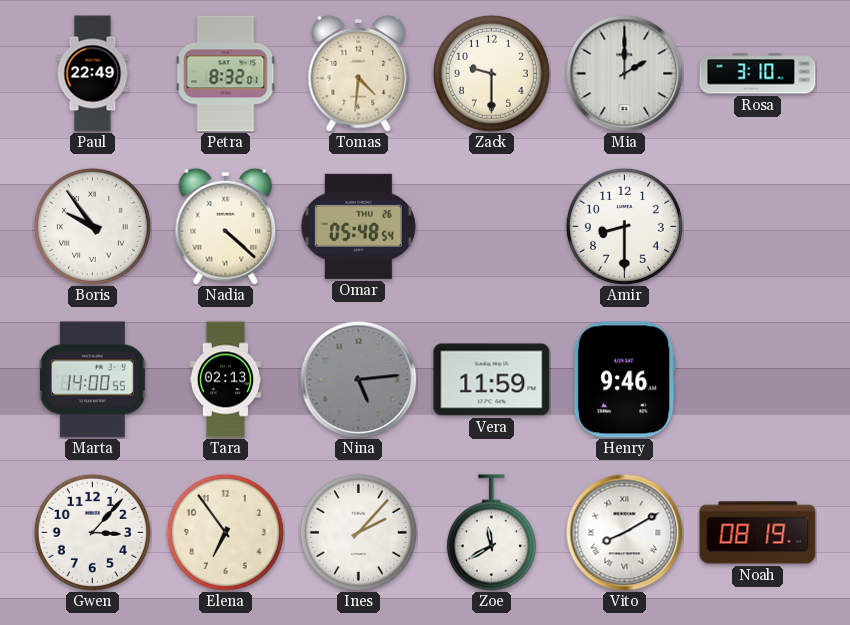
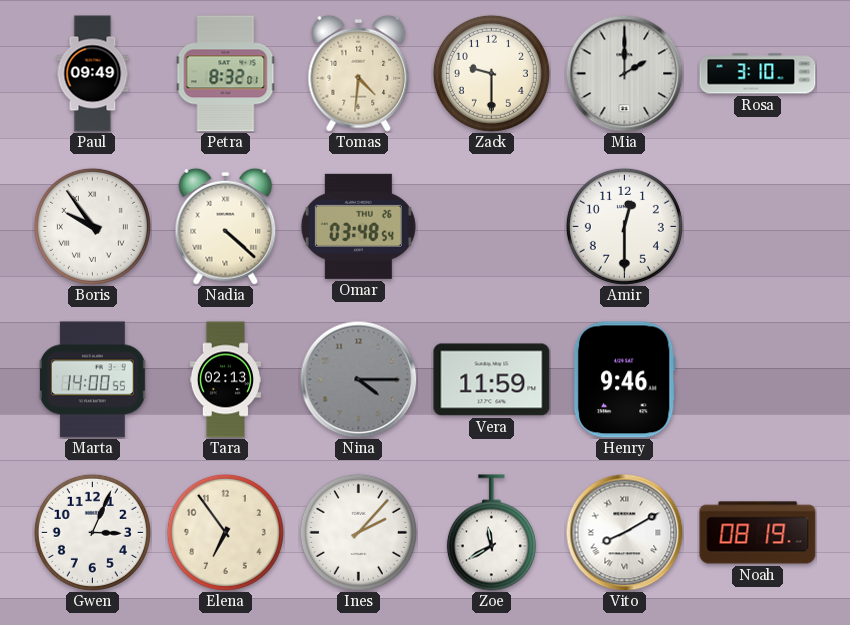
Paul: 22:49 -> 09:49 (93, 74)
Omar: 05:48 -> 03:48 (358, 226)
Amir: 8:30 -> 12:30 (624, 226)
Nina: 5:14 -> 4:15 (358, 379)
Gwen: 3:07 -> 3:04 (92, 532)
